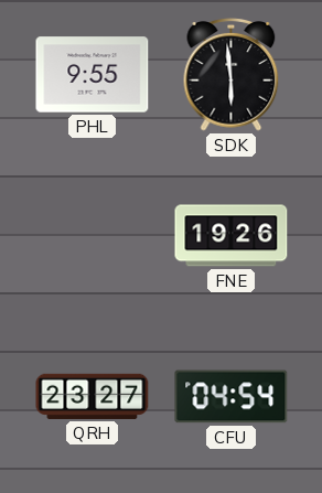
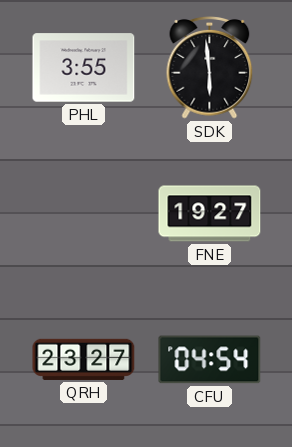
PHL: 9:55 -> 3:55 (84, 68)
FNE: 19:26 -> 19:27 (210, 214)
